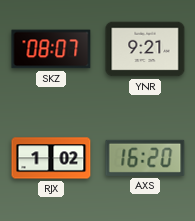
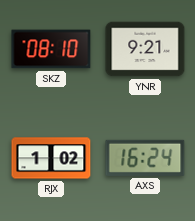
SKZ: 08:07 -> 08:10 (51, 49)
AXS: 16:20 -> 16:24 (145, 158)
